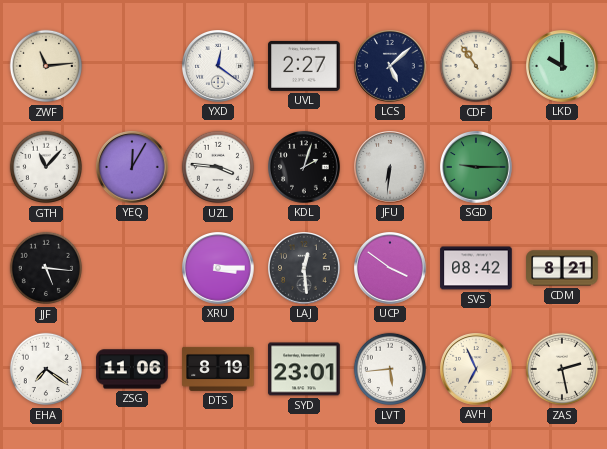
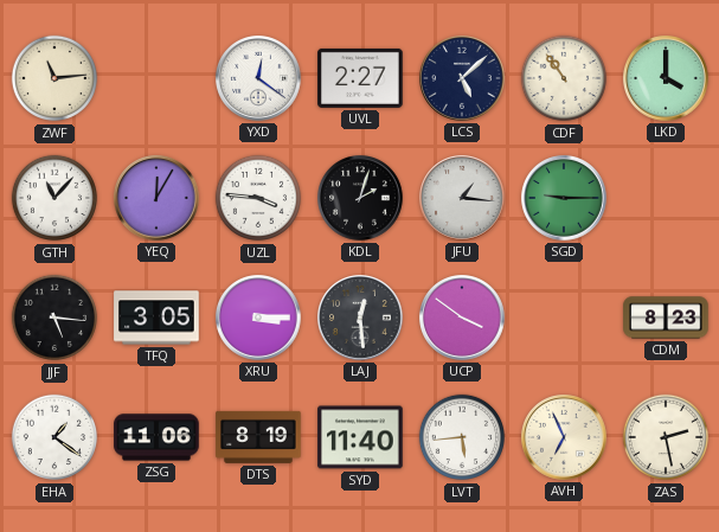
LKD: 10:00 -> 4:00 (666, 79)
JFU: 6:31 -> 1:16 (462, 199)
TFQ: none -> 3:05 (156, 318)
SVS: 08:42 -> none (476, 268)
CDM: 8:21 -> 8:23 (666, 318)
EHA: 7:21 -> 1:21 (54, 437)
SYD: 23:01 -> 11:40 (360, 437)
